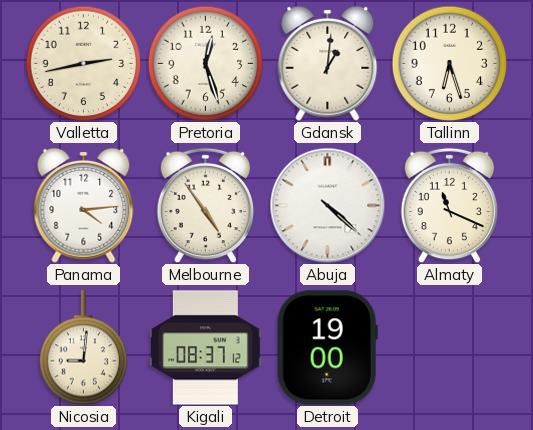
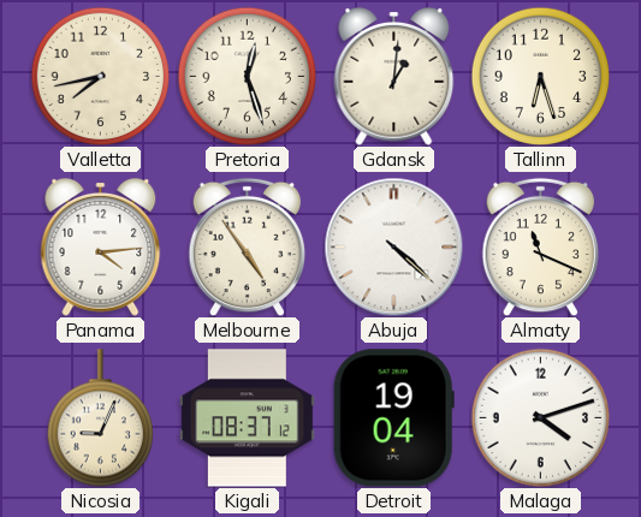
Valletta: 2:43 -> 7:43 (100, 76)
Nicosia: 9:01 -> 9:04 (100, 418)
Detroit: 19:00 -> 19:04 (393, 418)
Malaga: none -> 4:12 (540, 417)
